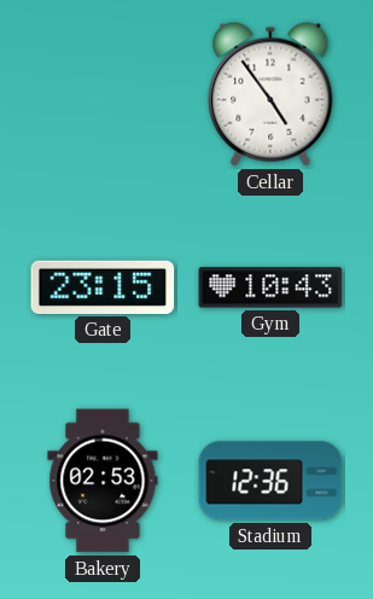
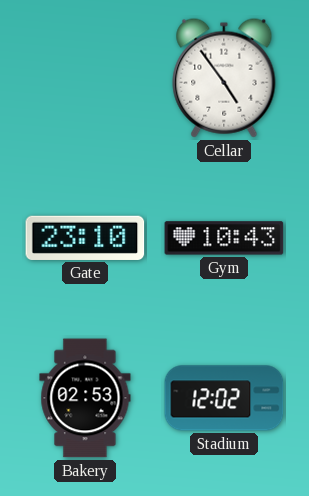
Gate: 23:15 -> 23:10 (85, 238)
Stadium: 12:36 -> 12:02 (224, 398)
